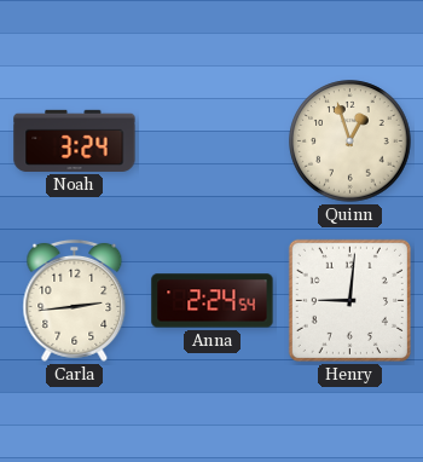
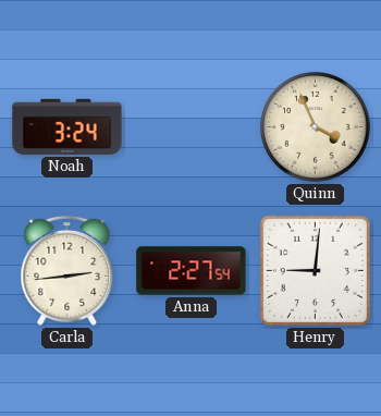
Quinn: 12:57 -> 3:56 (316, 127)
Anna: 2:24 -> 2:27 (192, 271)
